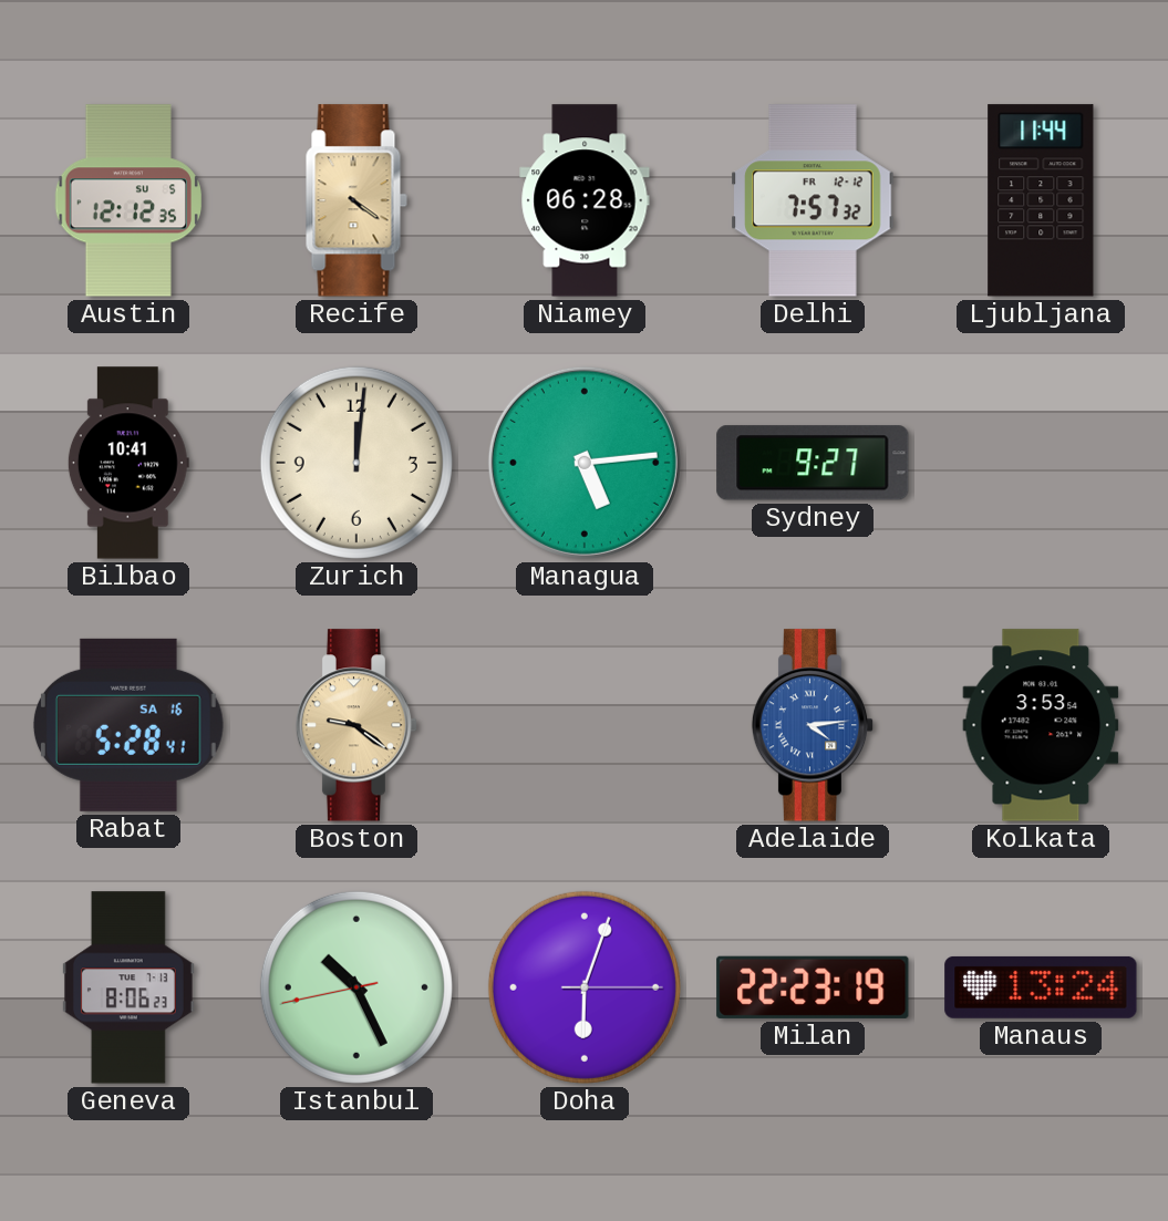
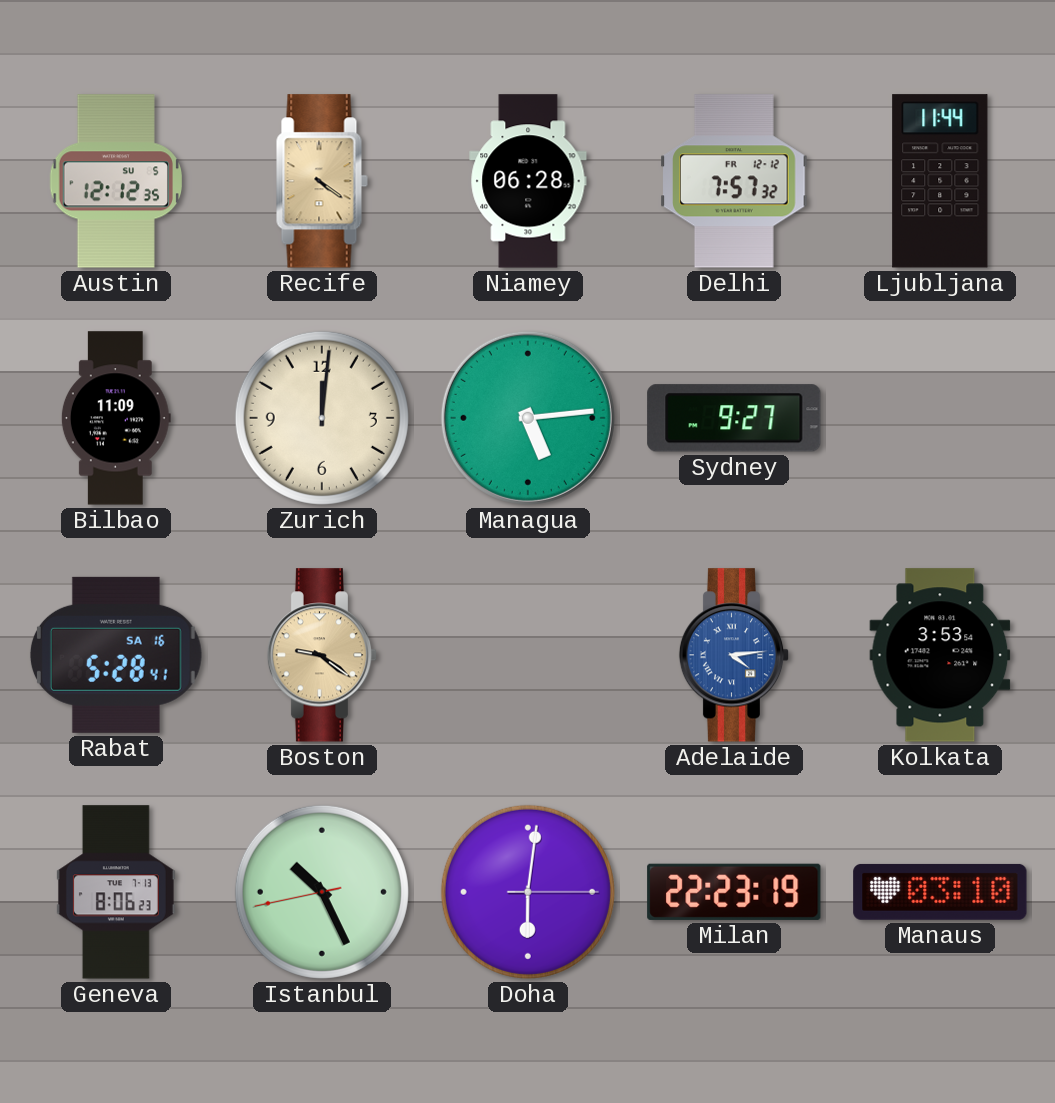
Bilbao: 10:41 -> 11:09 (116, 418)
Doha: 6:03 -> 6:01 (528, 892)
Manaus: 13:24 -> 03:10 (940, 892)
